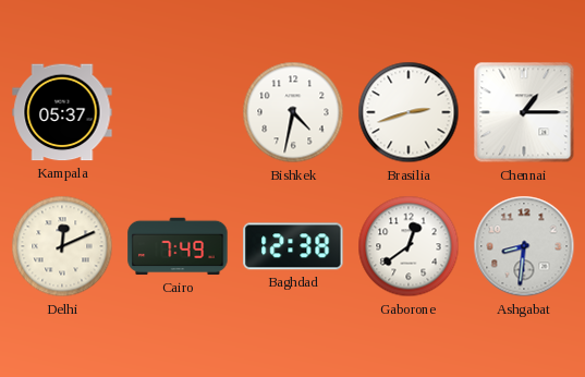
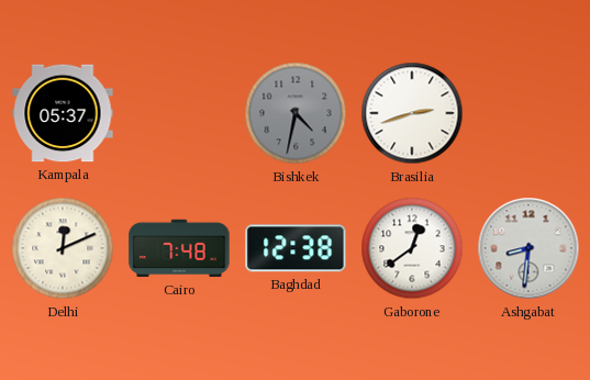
Bishkek dial: white -> grey (296, 113)
Chennai: 1:15 -> none (524, 112)
Cairo: 7:49 -> 7:48 (179, 248)
